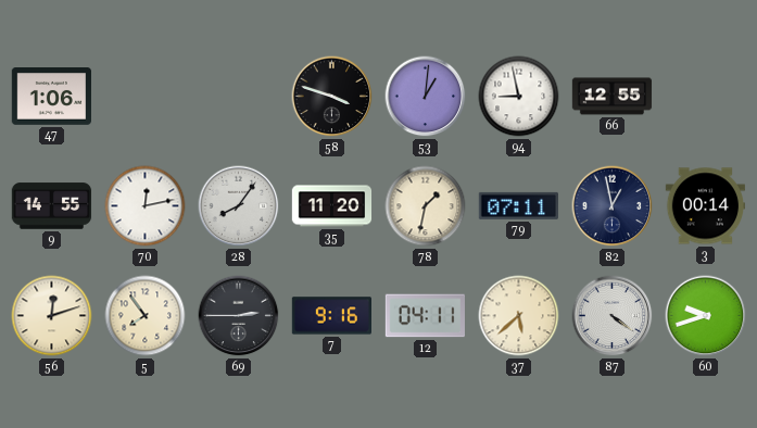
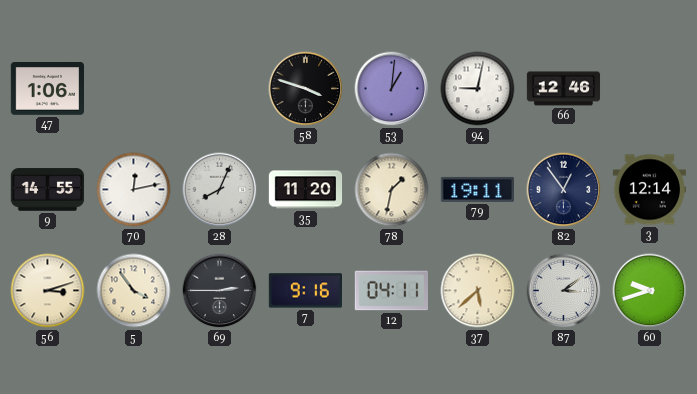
94: 8:58 -> 9:02 (478, 89)
66: 12:55 -> 12:46 (564, 89)
28: 8:06 -> 8:04 (220, 190)
79: 07:11 -> 19:11 (478, 189)
82: 12:58 -> 12:54 (564, 190)
3: 00:14 -> 12:14 (649, 190)
56: 12:12 -> 3:12 (48, 291)
5: 7:54 -> 3:54 (134, 291)
87: 4:21 -> 3:09 (564, 291)
